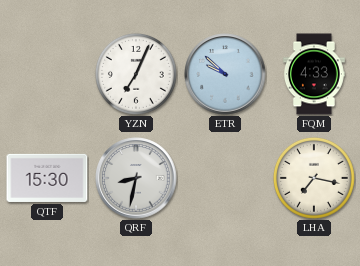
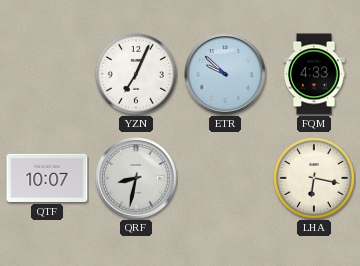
QTF: 15:30 -> 10:07 (47, 178)
LHA: 7:17 -> 6:17 (314, 178)
